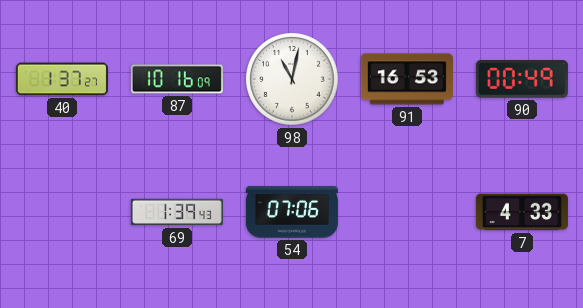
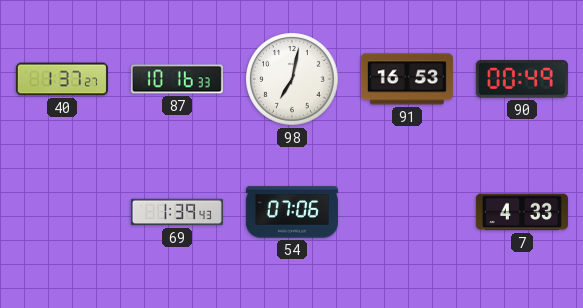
87: 10:16:09 -> 10:16:33 (177, 79)
98: 11:02 -> 7:02 (293, 80)
